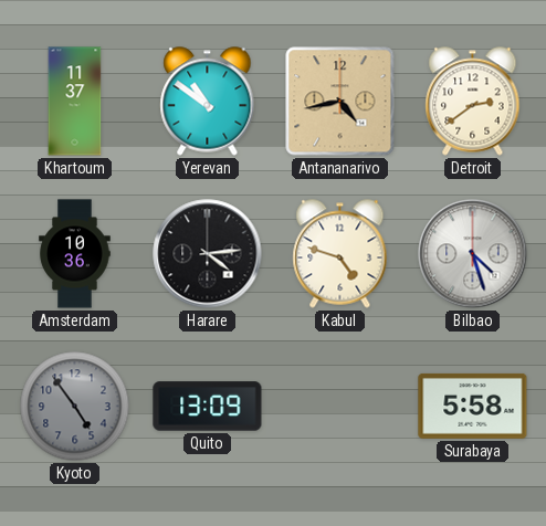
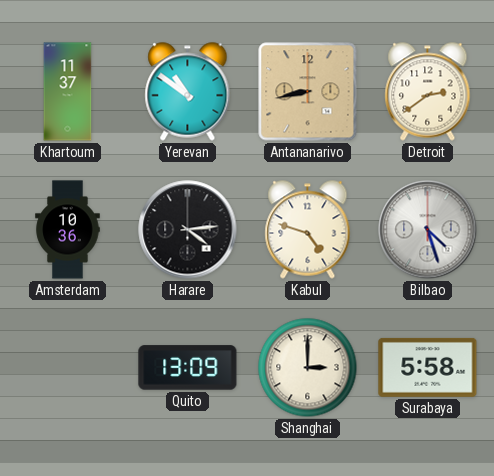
Antananarivo: 4:43 -> 8:43 (308, 92)
Kyoto: 4:54 -> none (75, 407)
Shanghai: none -> 3:00 (308, 368)
